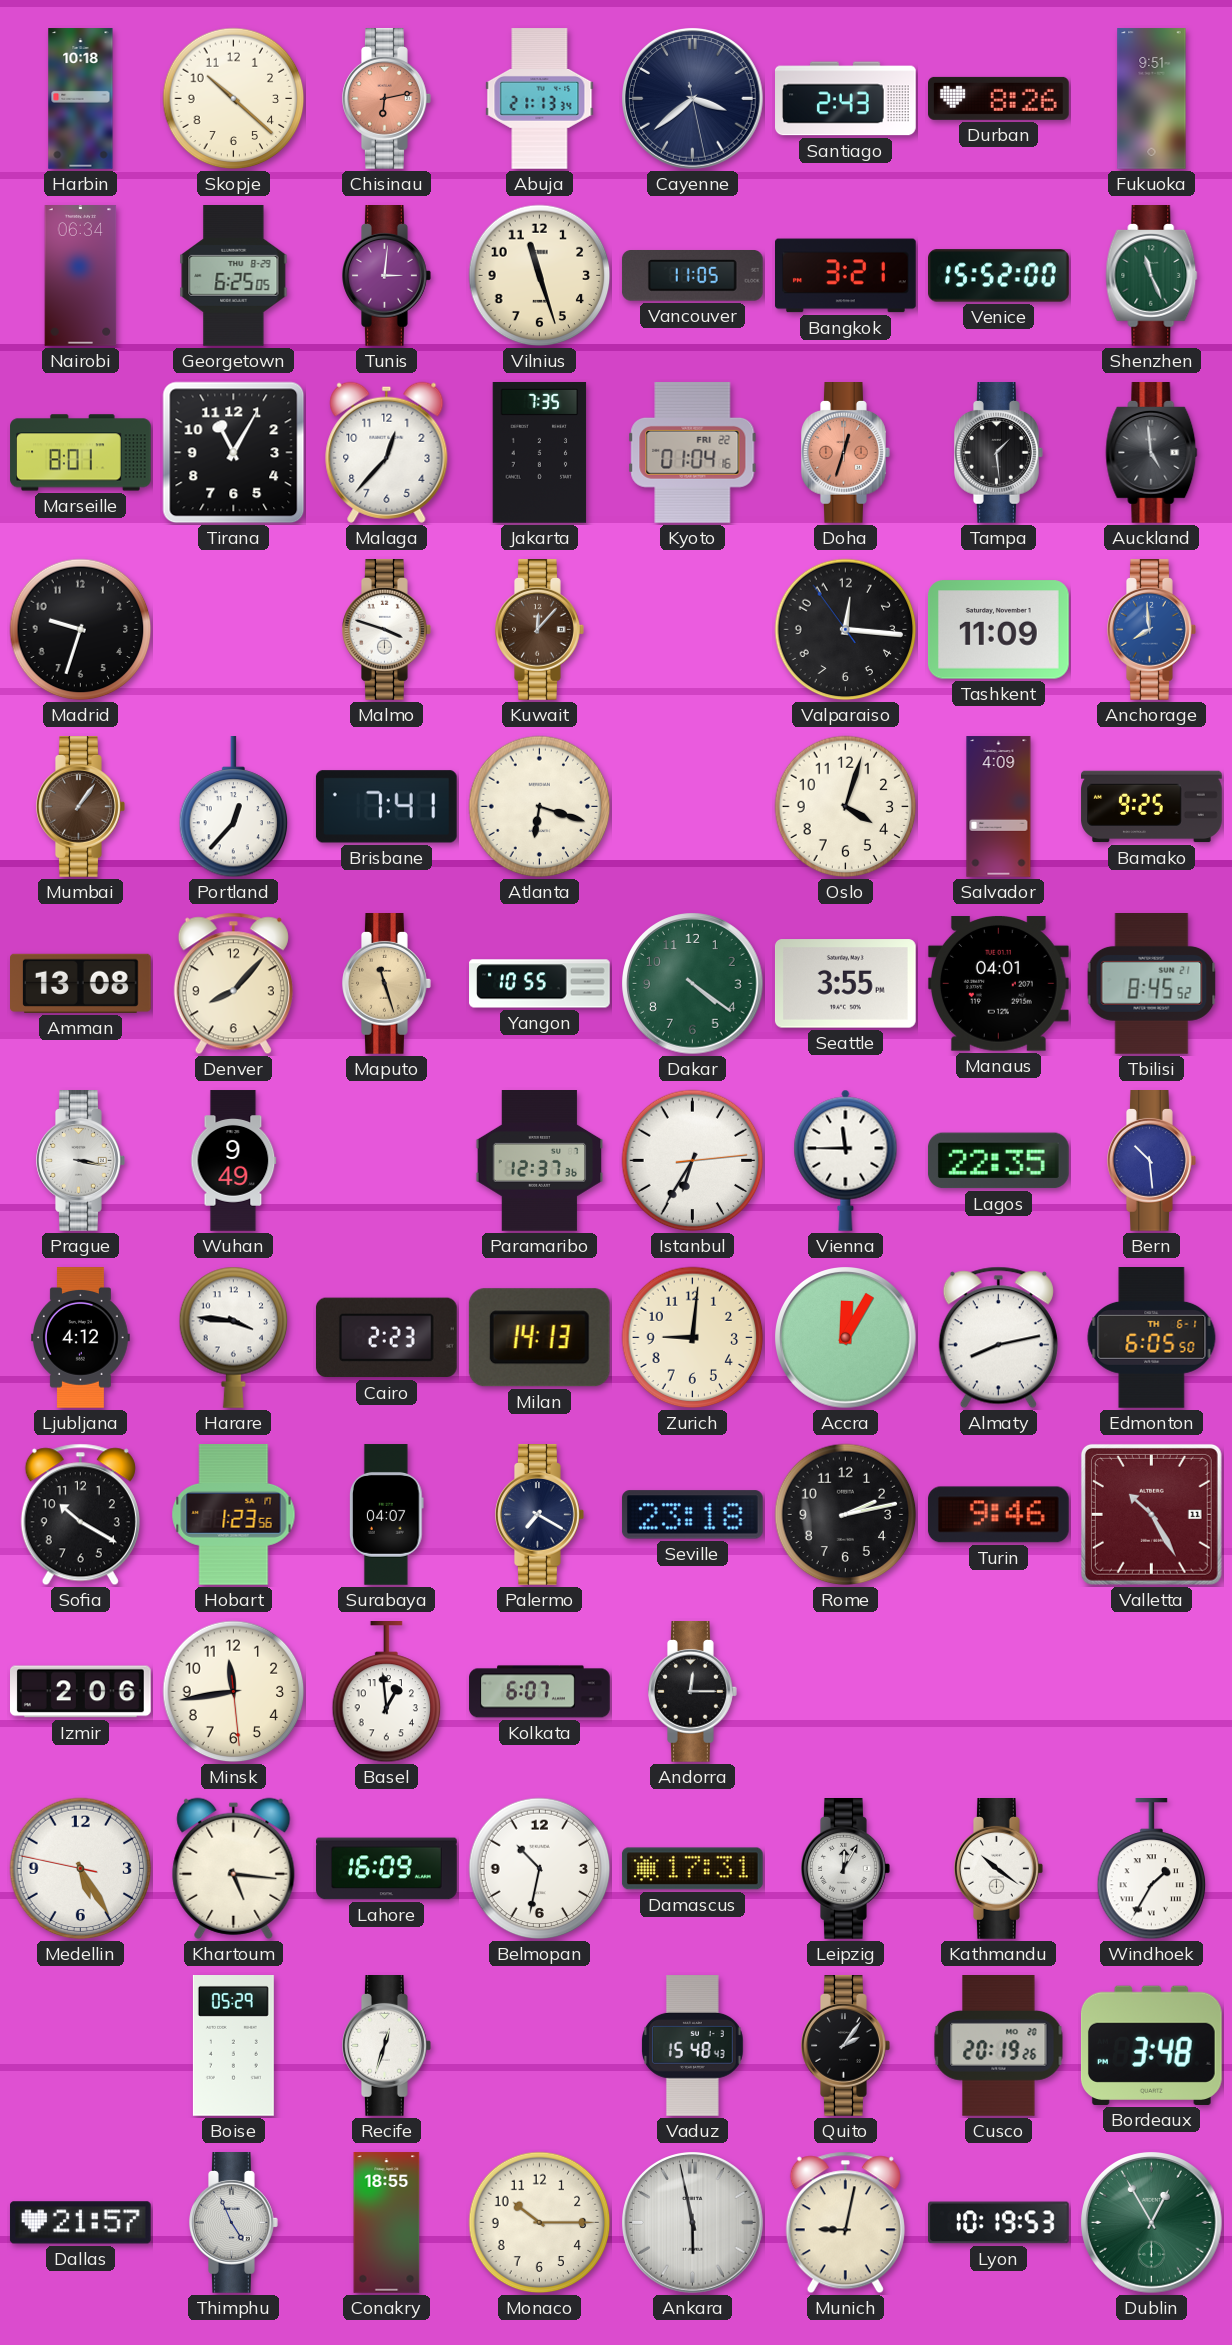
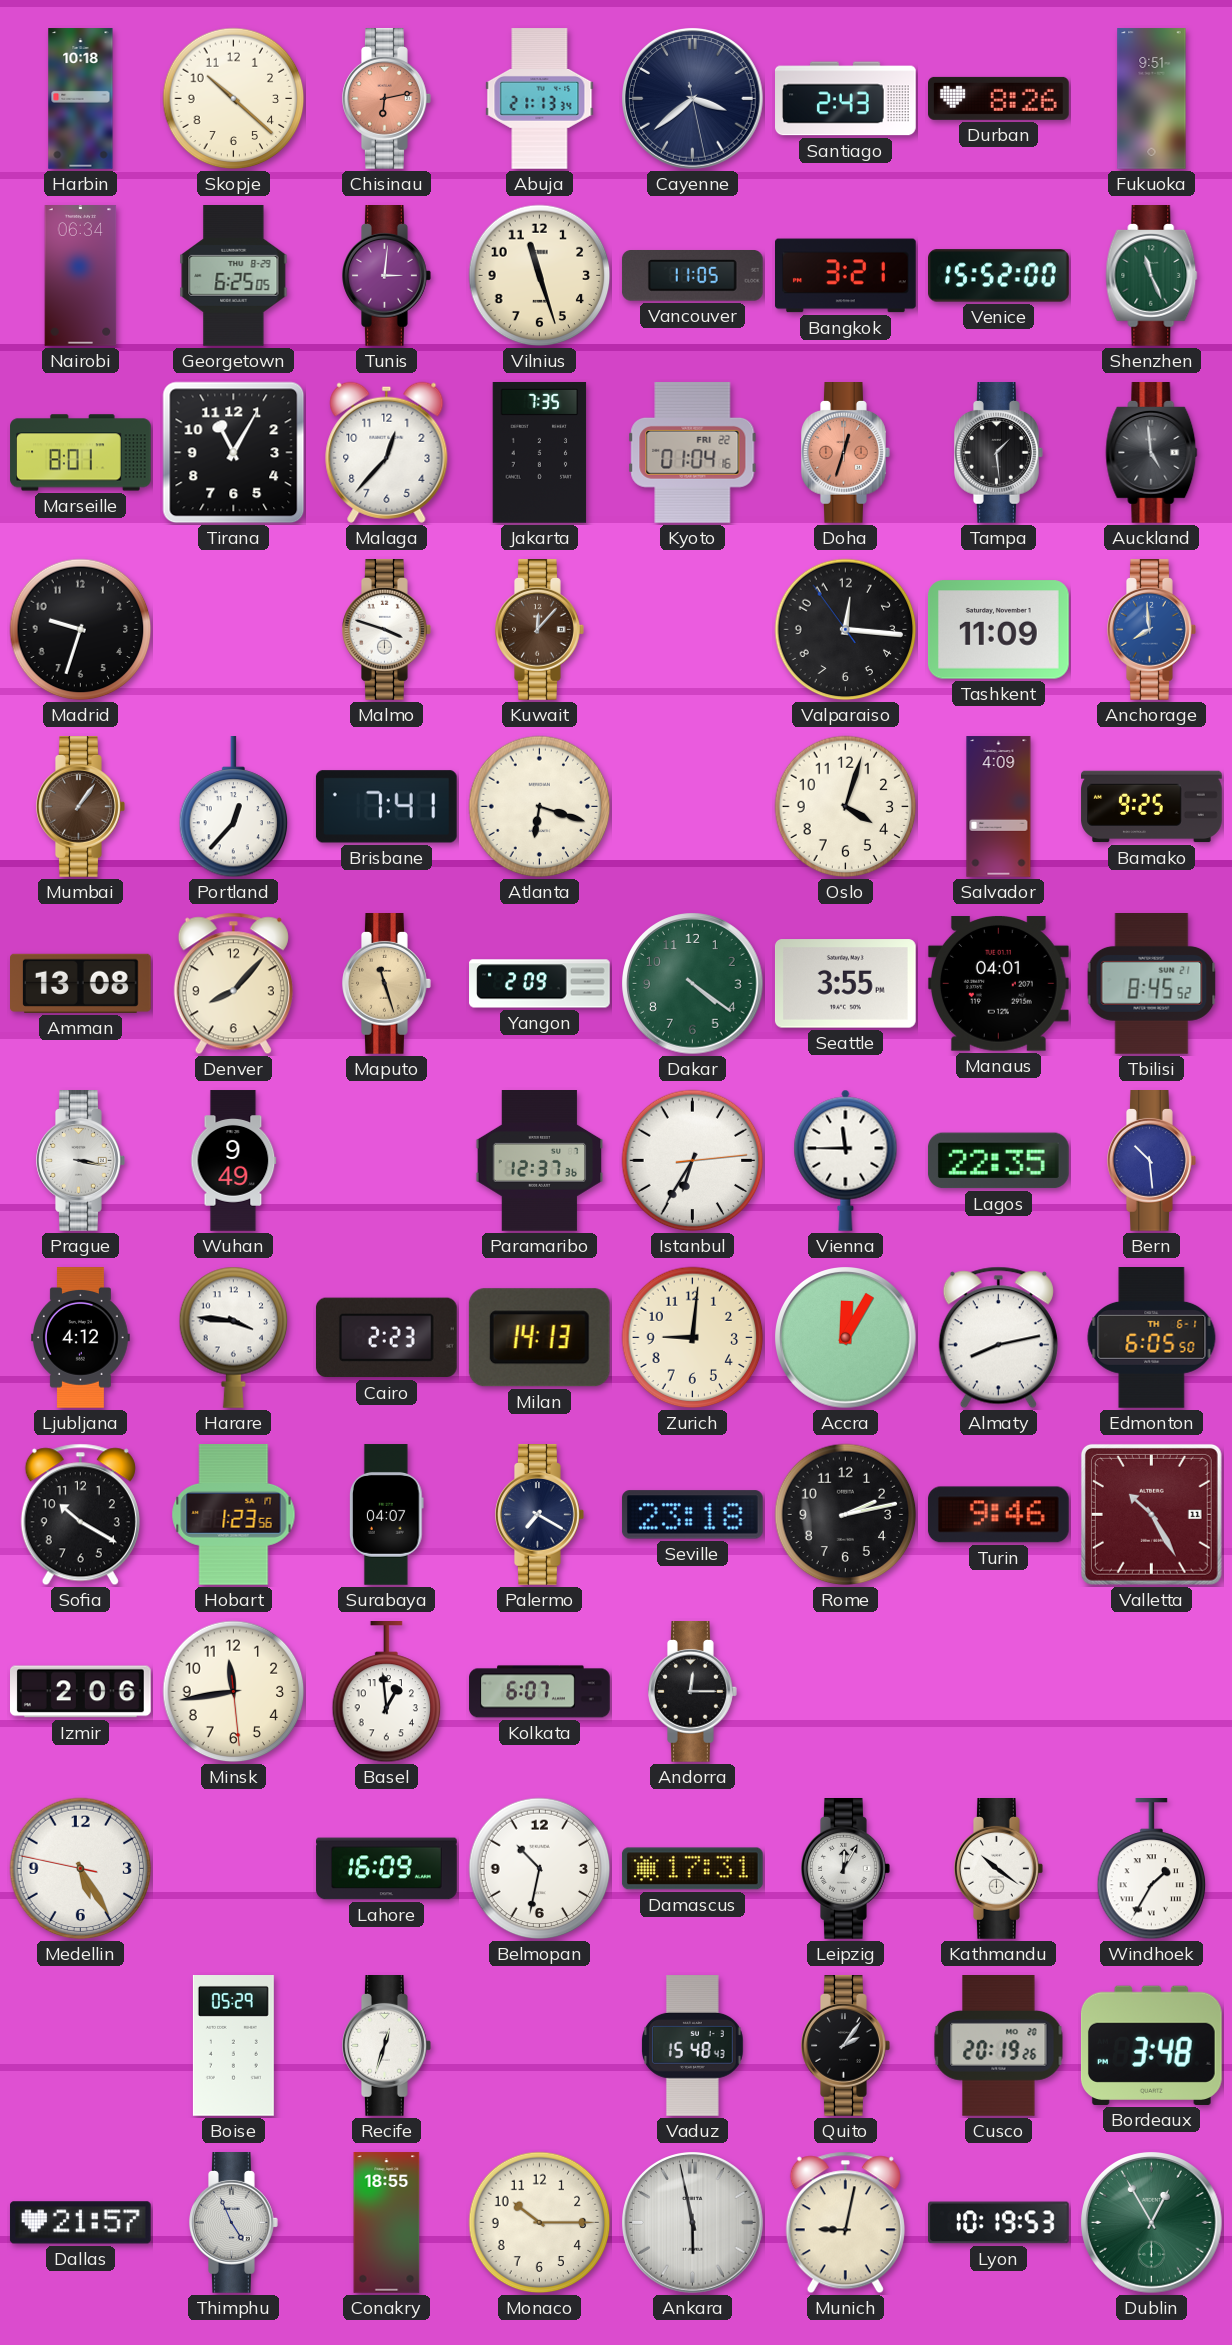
Yangon: 10:55 -> 2:09 (540, 984)
Khartoum: 5:16 -> none (234, 1868)
